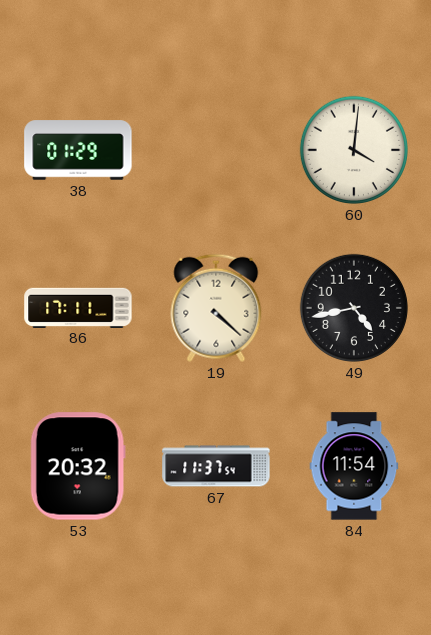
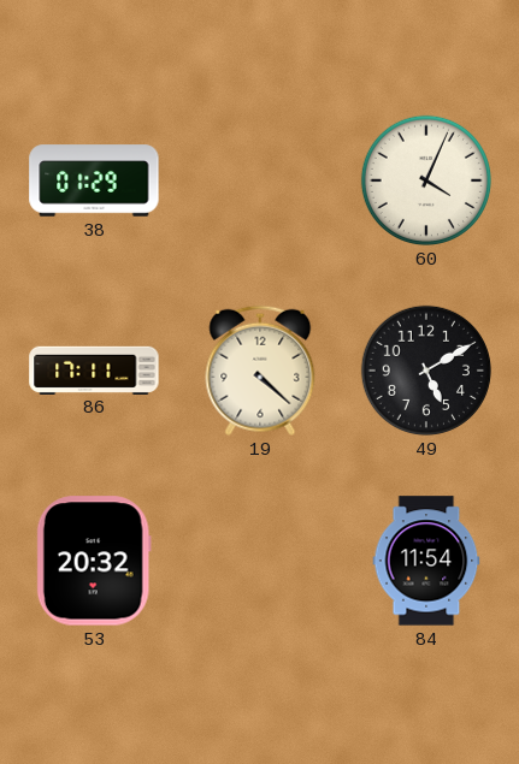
60: 4:01 -> 4:04 (426, 180)
49: 4:43 -> 5:10 (426, 371)
67: 11:37 -> none (216, 466)
